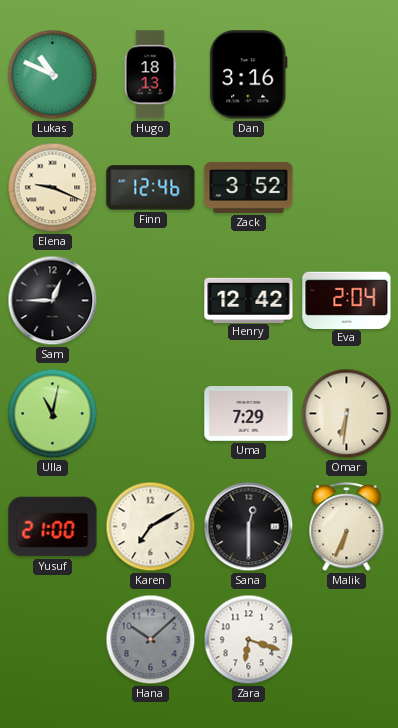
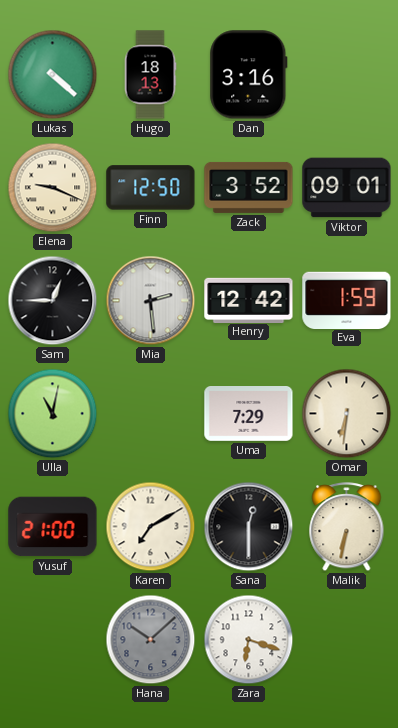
Lukas: 10:49 -> 4:22 (53, 75)
Finn: 12:46 -> 12:50 (151, 188)
Viktor: none -> 09:01 (347, 188)
Mia: none -> 2:29 (151, 301)
Eva: 2:04 -> 1:59 (347, 300)
Malik: 6:34 -> 6:32 (347, 527)
